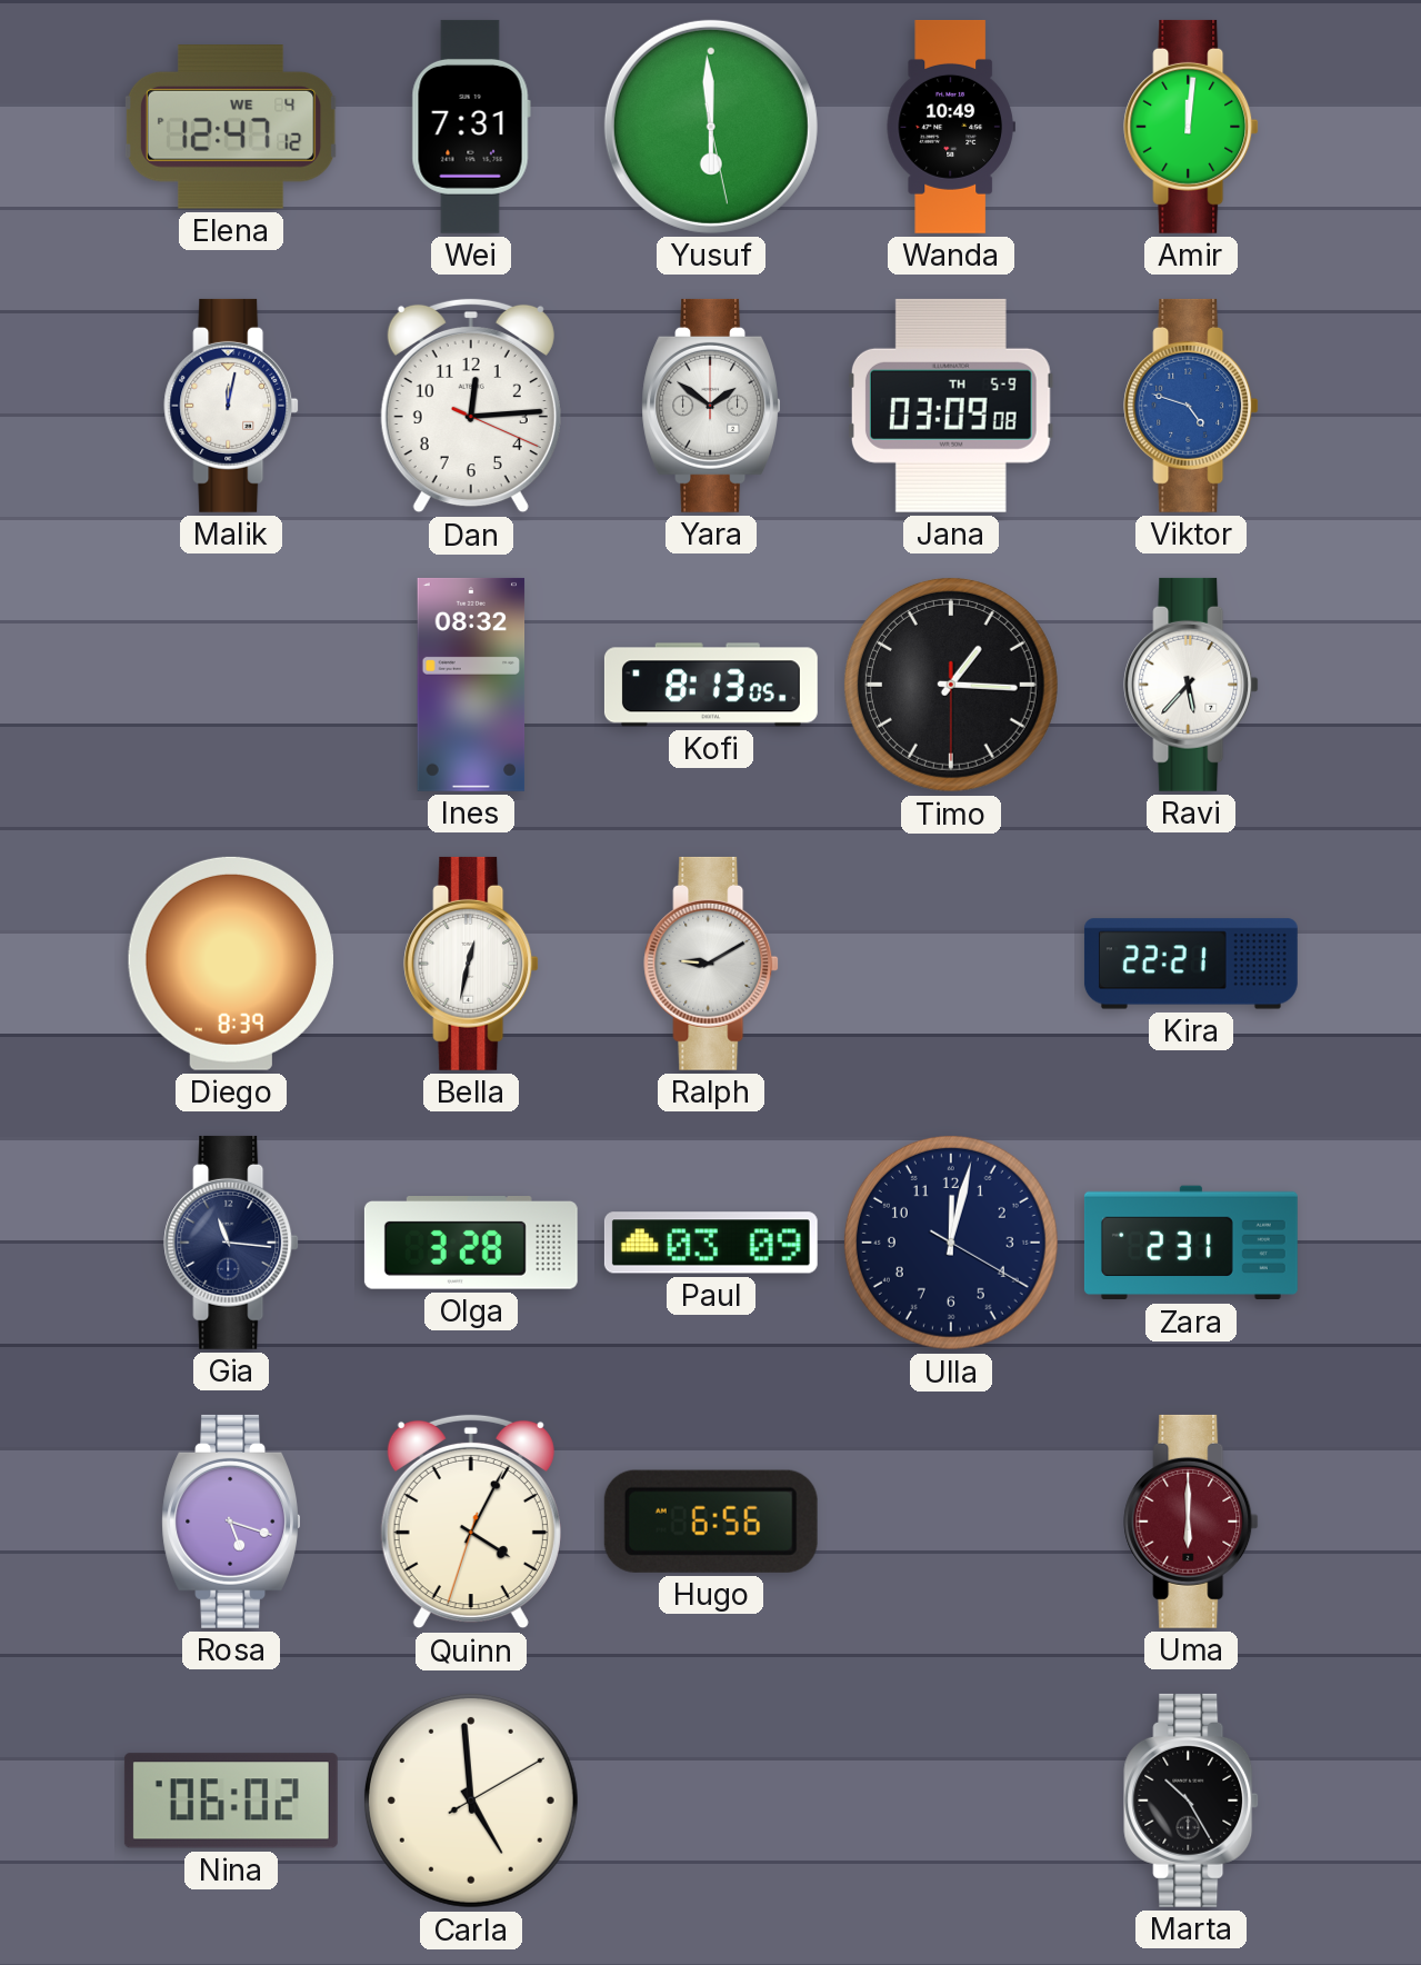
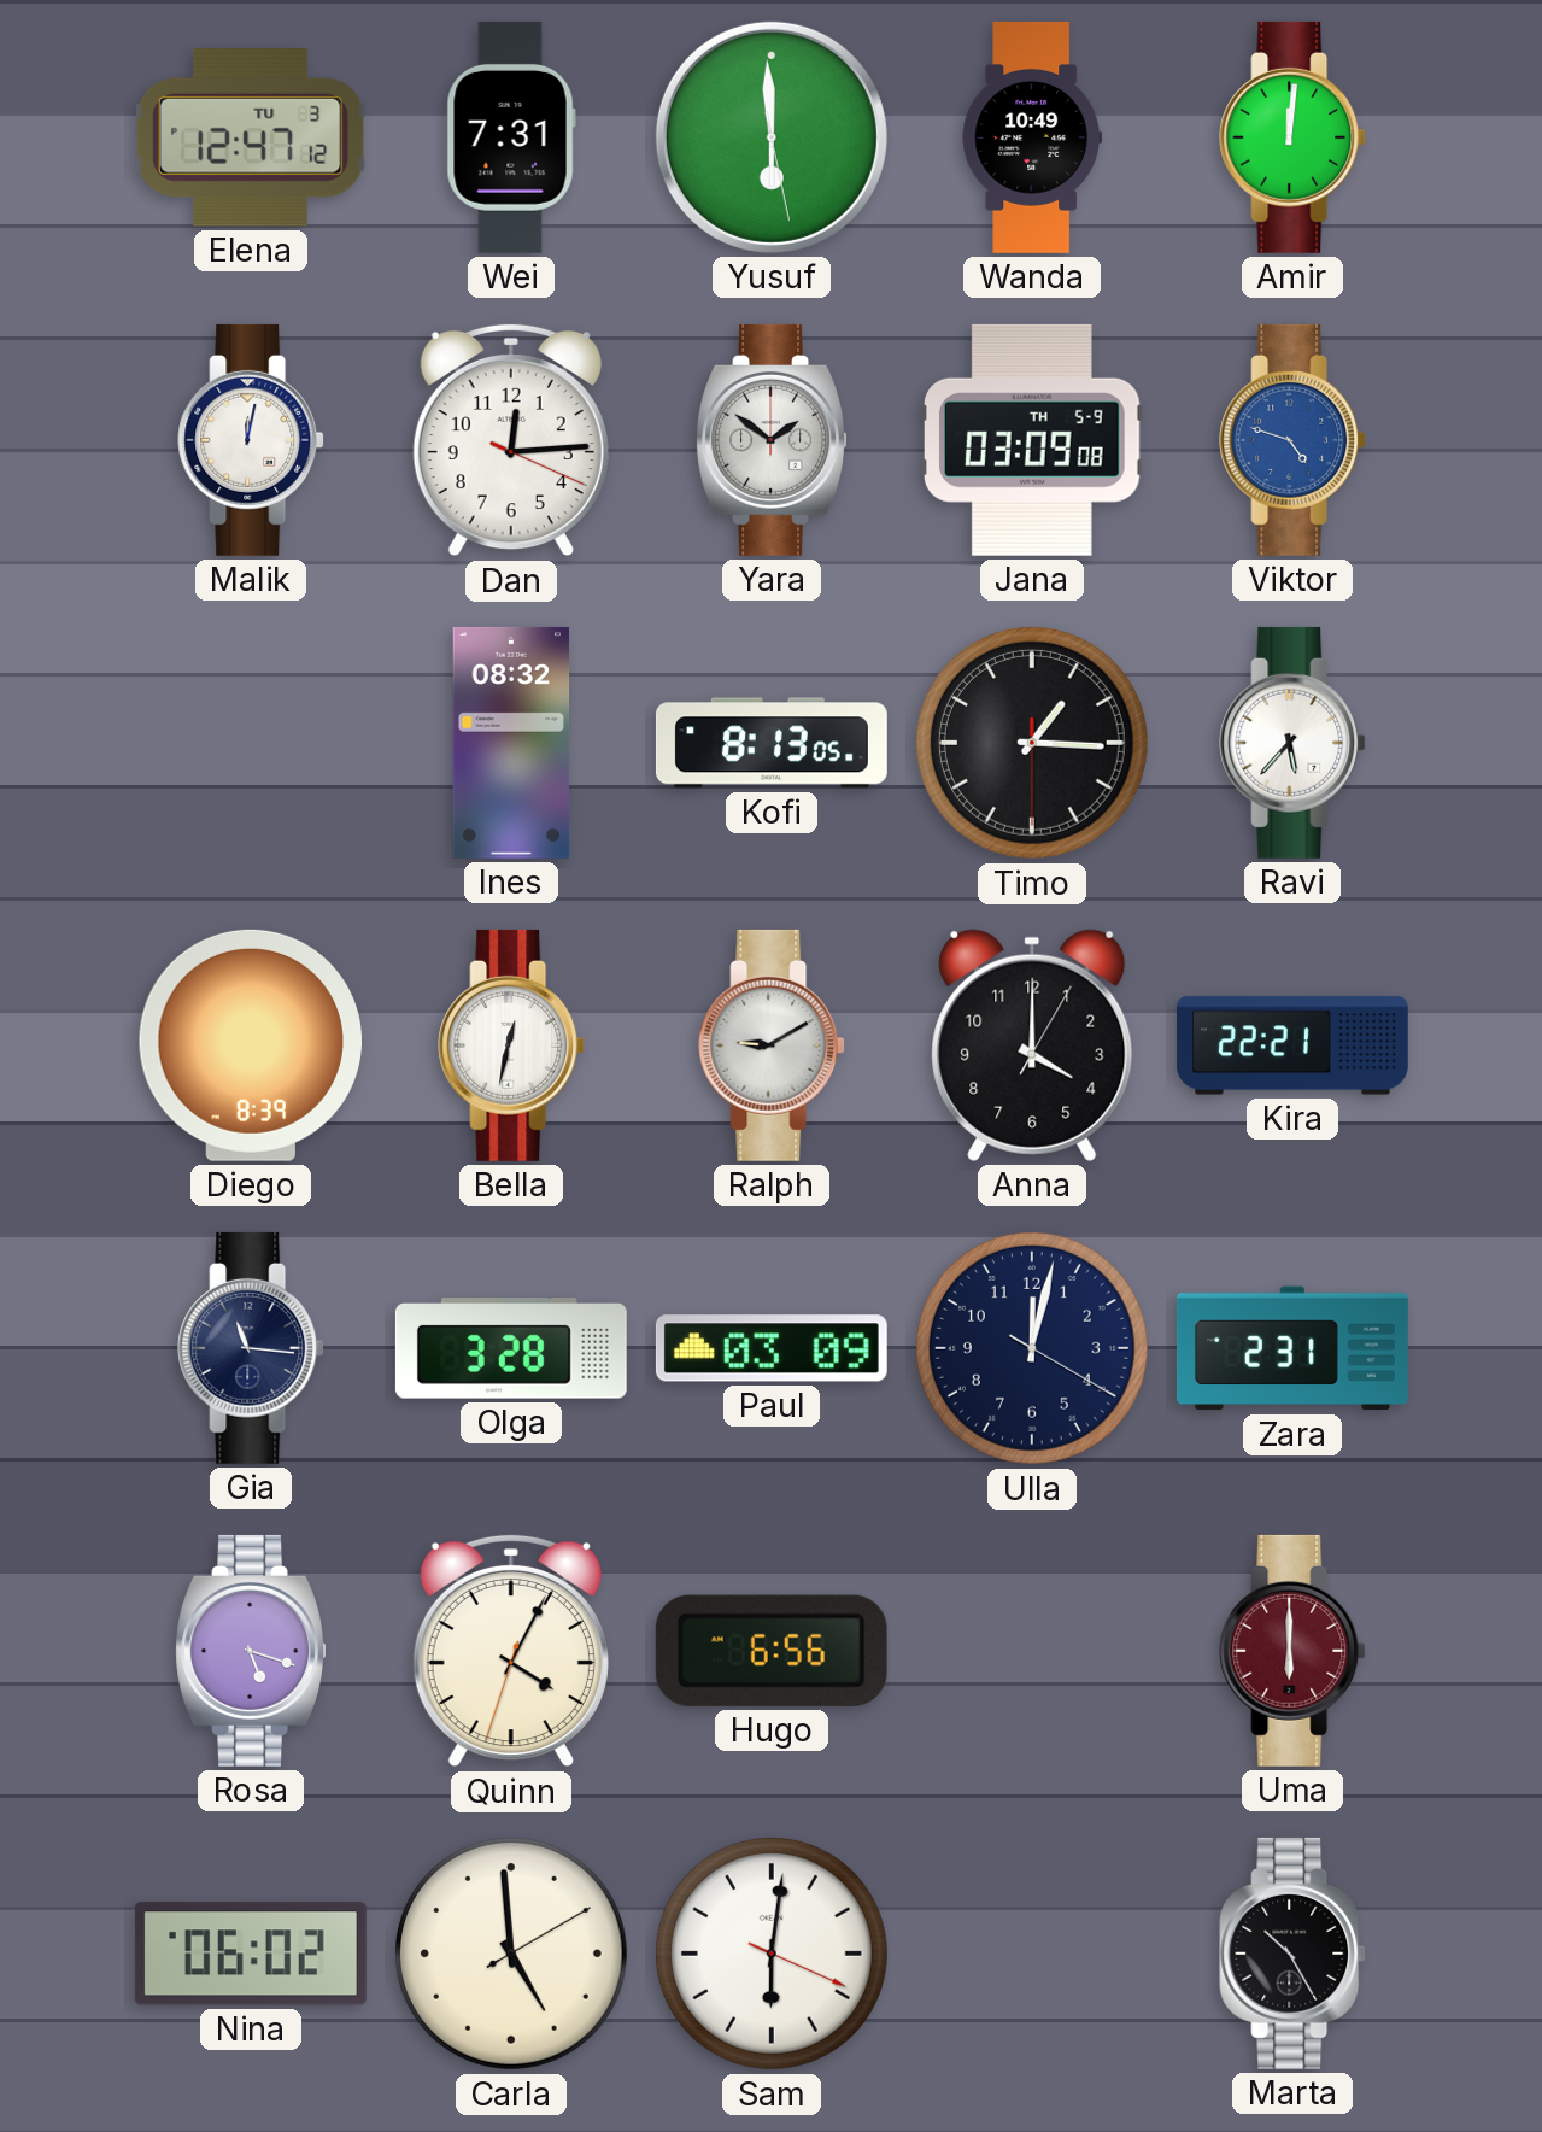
Elena date: WE 4 -> TU 3 (251, 139)
Anna: none -> 4:00 (1032, 1045)
Sam: none -> 6:01 (772, 1954)
